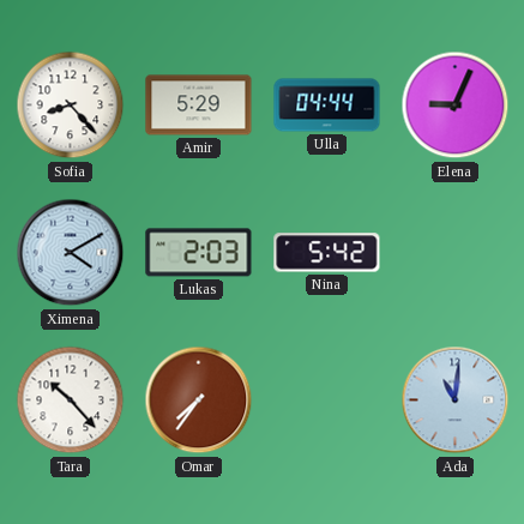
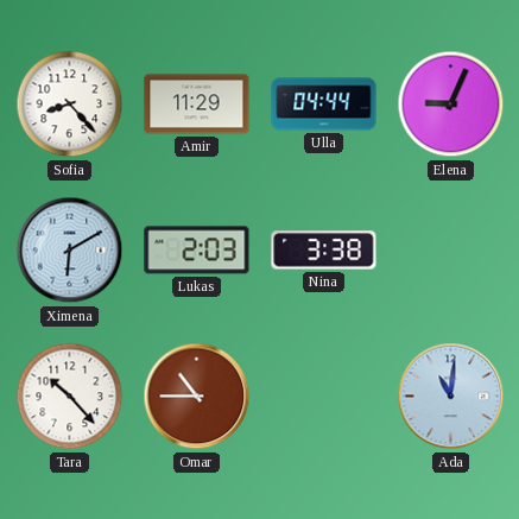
Amir: 5:29 -> 11:29 (197, 105)
Ximena: 4:10 -> 6:10 (70, 251)
Nina: 5:42 -> 3:38 (324, 251)
Omar: 7:36 -> 10:45 (197, 397)
